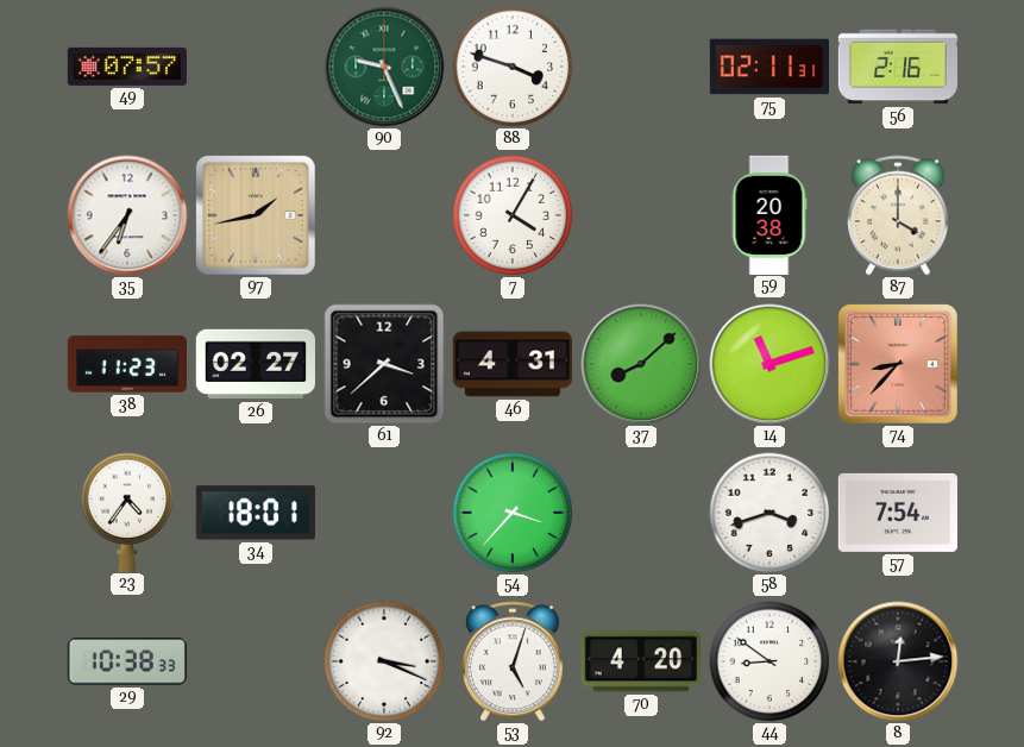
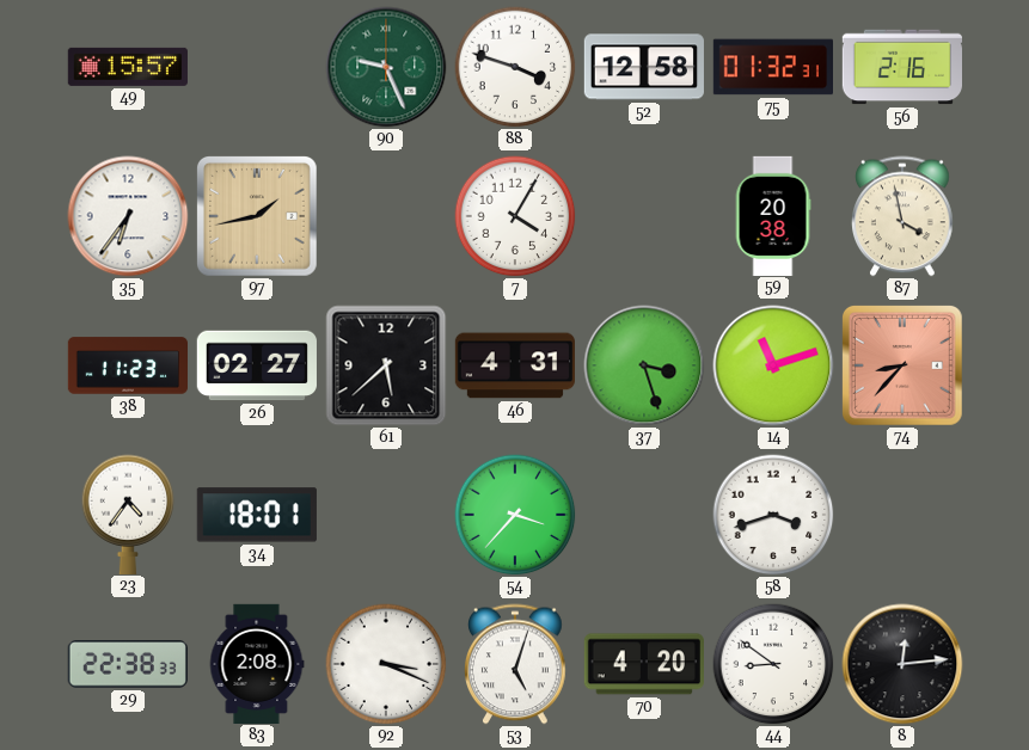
49: 07:57 -> 15:57 (128, 67)
52: none -> 12:58 (644, 67)
75: 02:11 -> 01:32 (772, 67)
87: 4:00 -> 3:58 (904, 216)
61: 3:38 -> 5:38 (386, 365)
37: 8:08 -> 3:27 (644, 365)
57: 7:54 -> none (898, 513)
29: 10:38 -> 22:38 (128, 664)
83: none -> 2:08 (257, 663)
